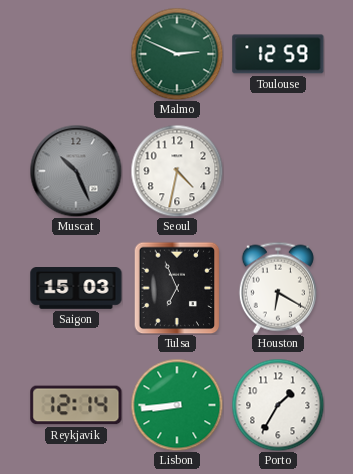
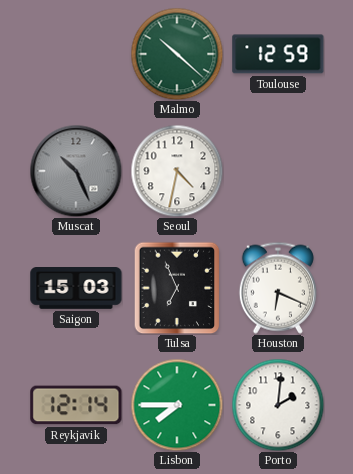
Malmo: 2:49 -> 10:22 (177, 54)
Houston: 6:20 -> 6:19 (278, 288)
Lisbon: 8:44 -> 7:45 (177, 405)
Porto: 1:35 -> 2:01 (278, 405)
